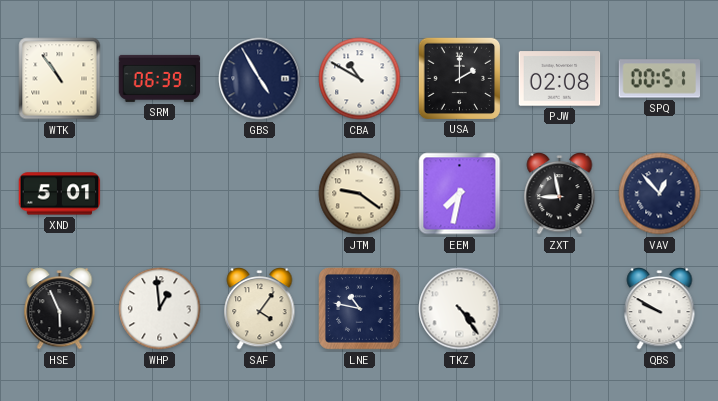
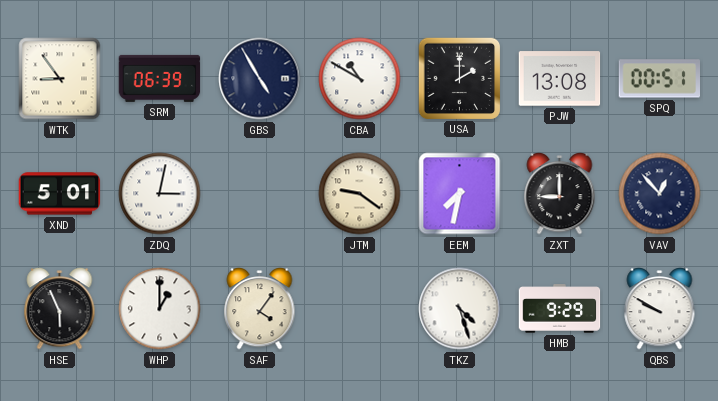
WTK: 10:54 -> 8:54 (60, 79)
PJW: 02:08 -> 13:08 (560, 79)
ZDQ: none -> 3:02 (160, 194)
ZXT: 8:58 -> 9:00 (560, 194)
WHP: 12:59 -> 1:00 (160, 309)
LNE: 10:47 -> none (360, 309)
TKZ: 4:24 -> 4:27 (460, 309)
HMB: none -> 9:29 (560, 309)
